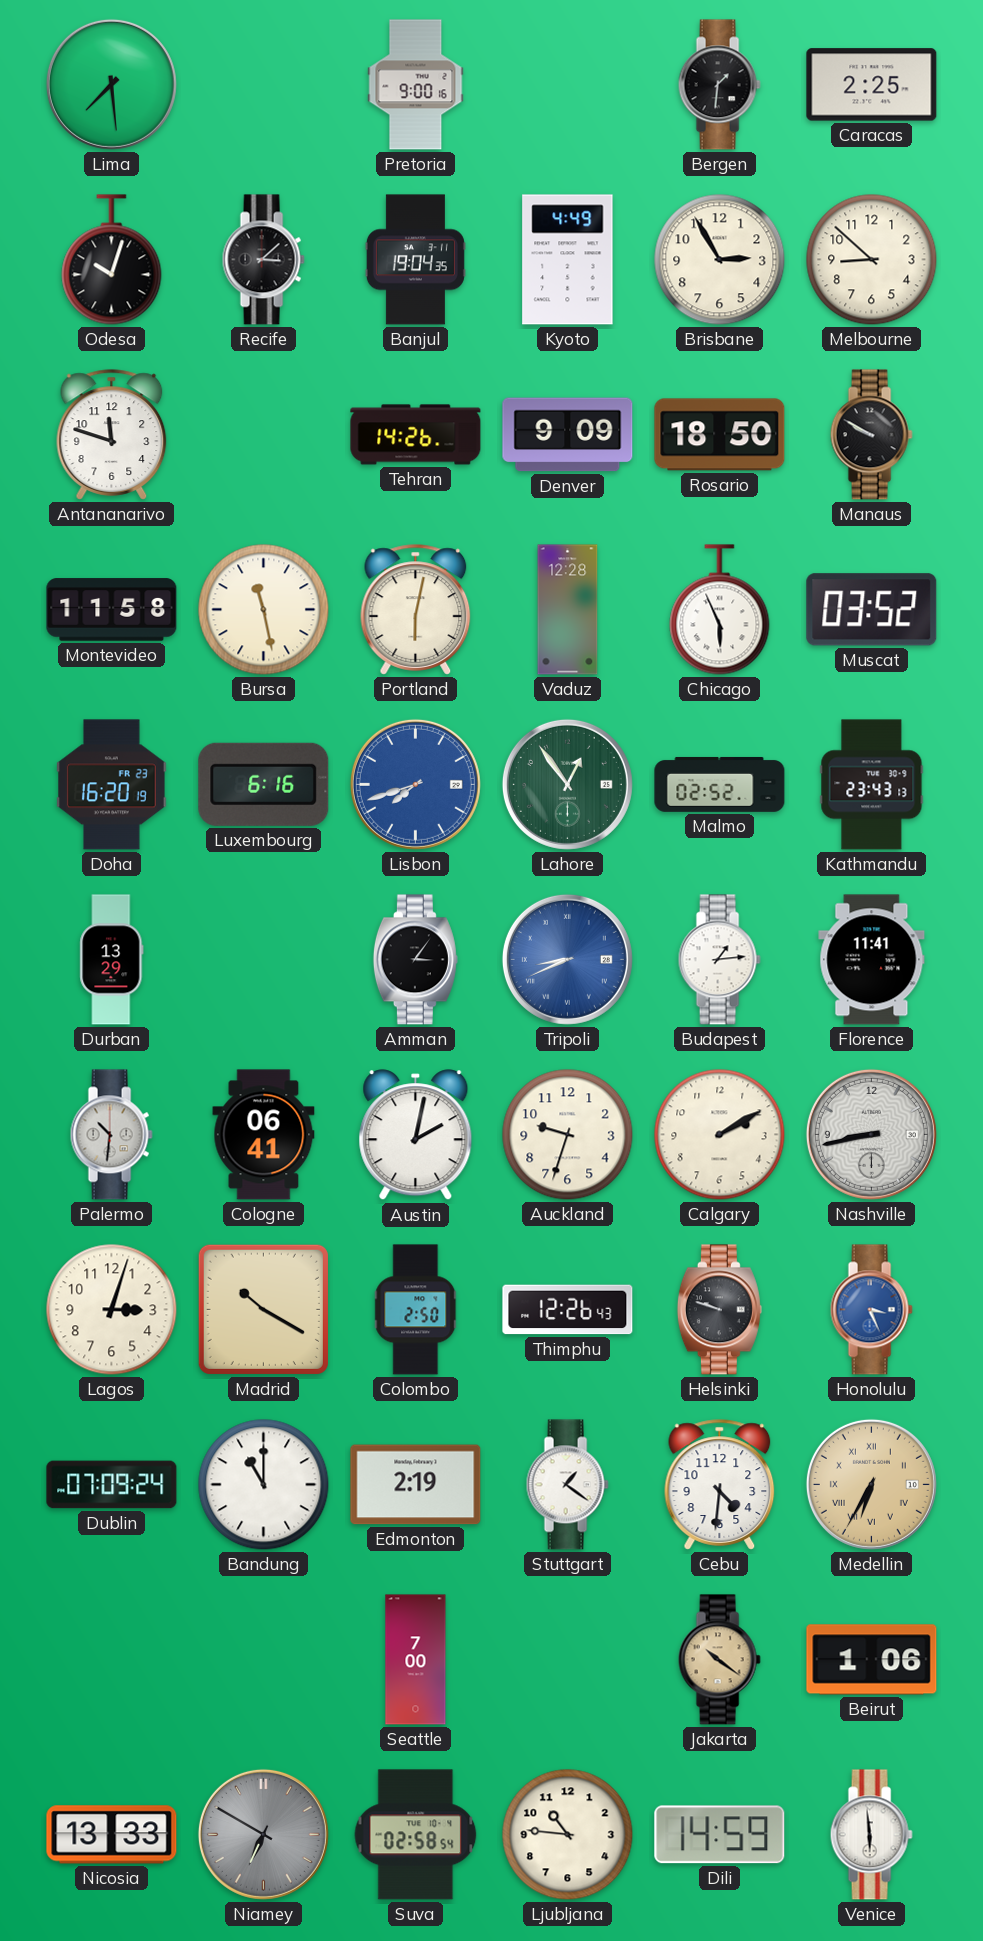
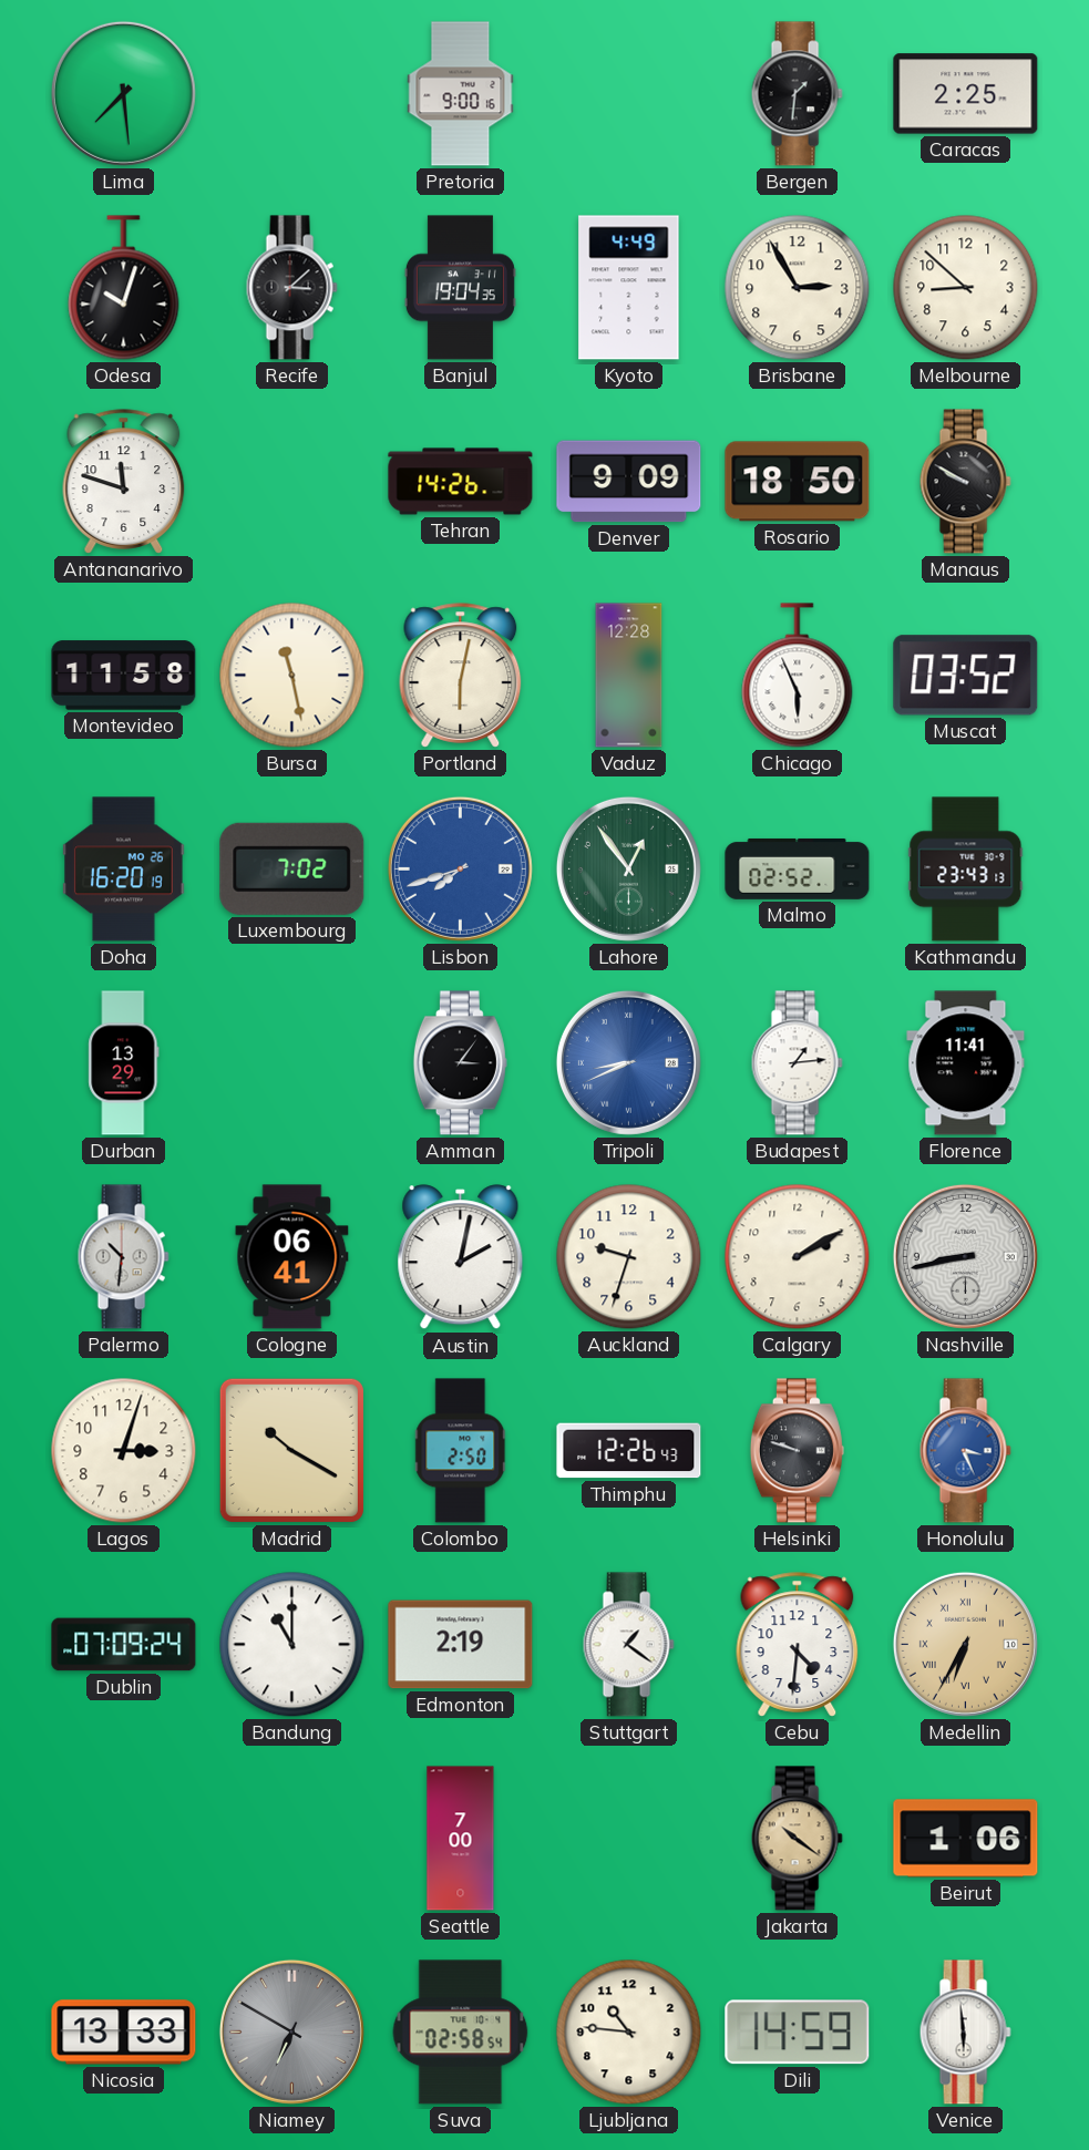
Doha date: FR 23 -> MO 26 (124, 870)
Luxembourg: 6:16 -> 7:02 (292, 868)
